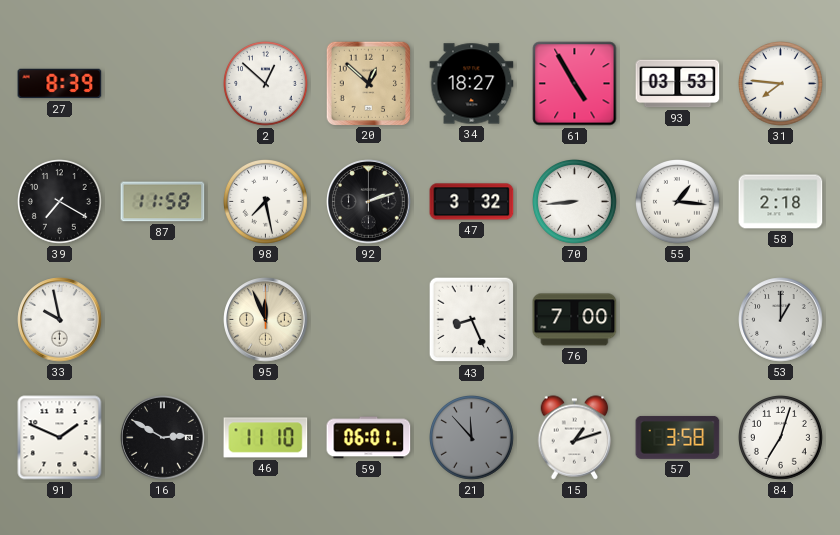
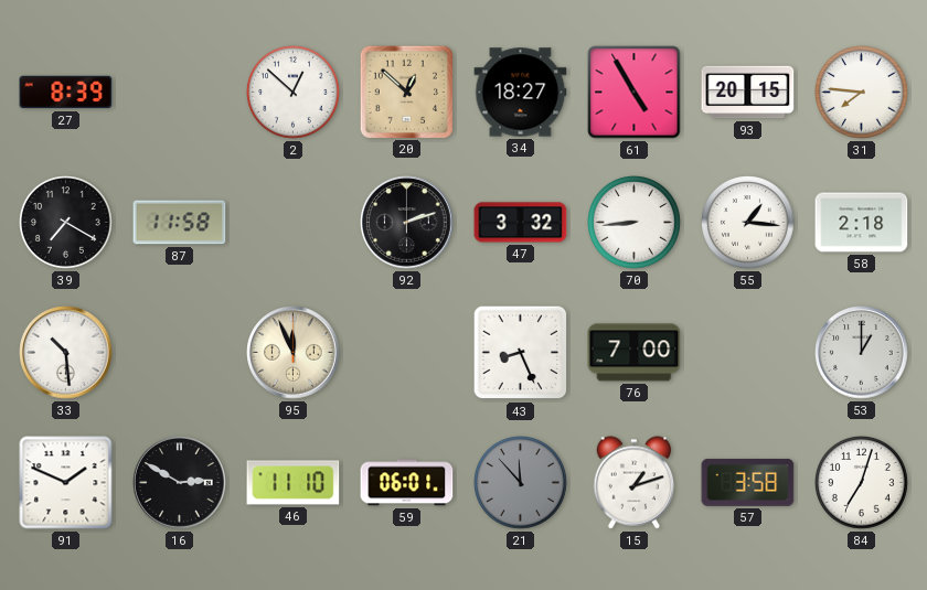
93: 03:53 -> 20:15 (748, 93)
98: 7:28 -> none (266, 202)
33: 9:58 -> 10:29 (66, 353)
